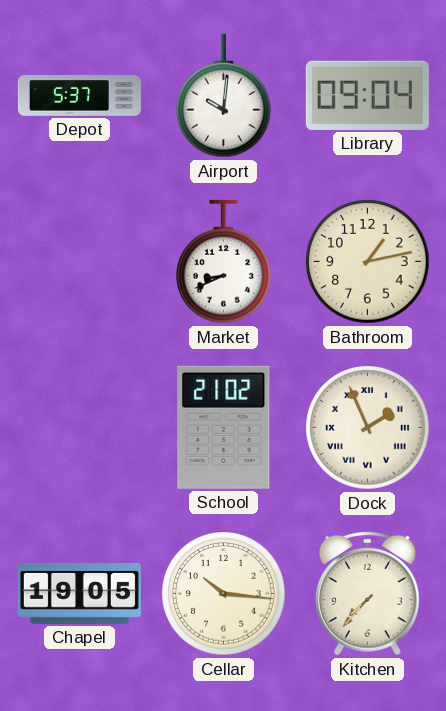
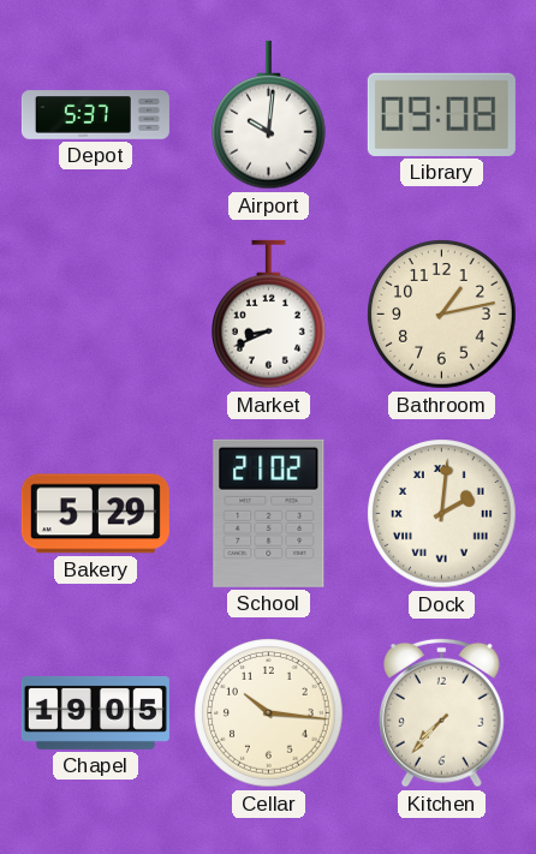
Library: 09:04 -> 09:08 (441, 114)
Bakery: none -> 5:29 (95, 514)
Dock: 1:56 -> 2:01 (442, 514)
